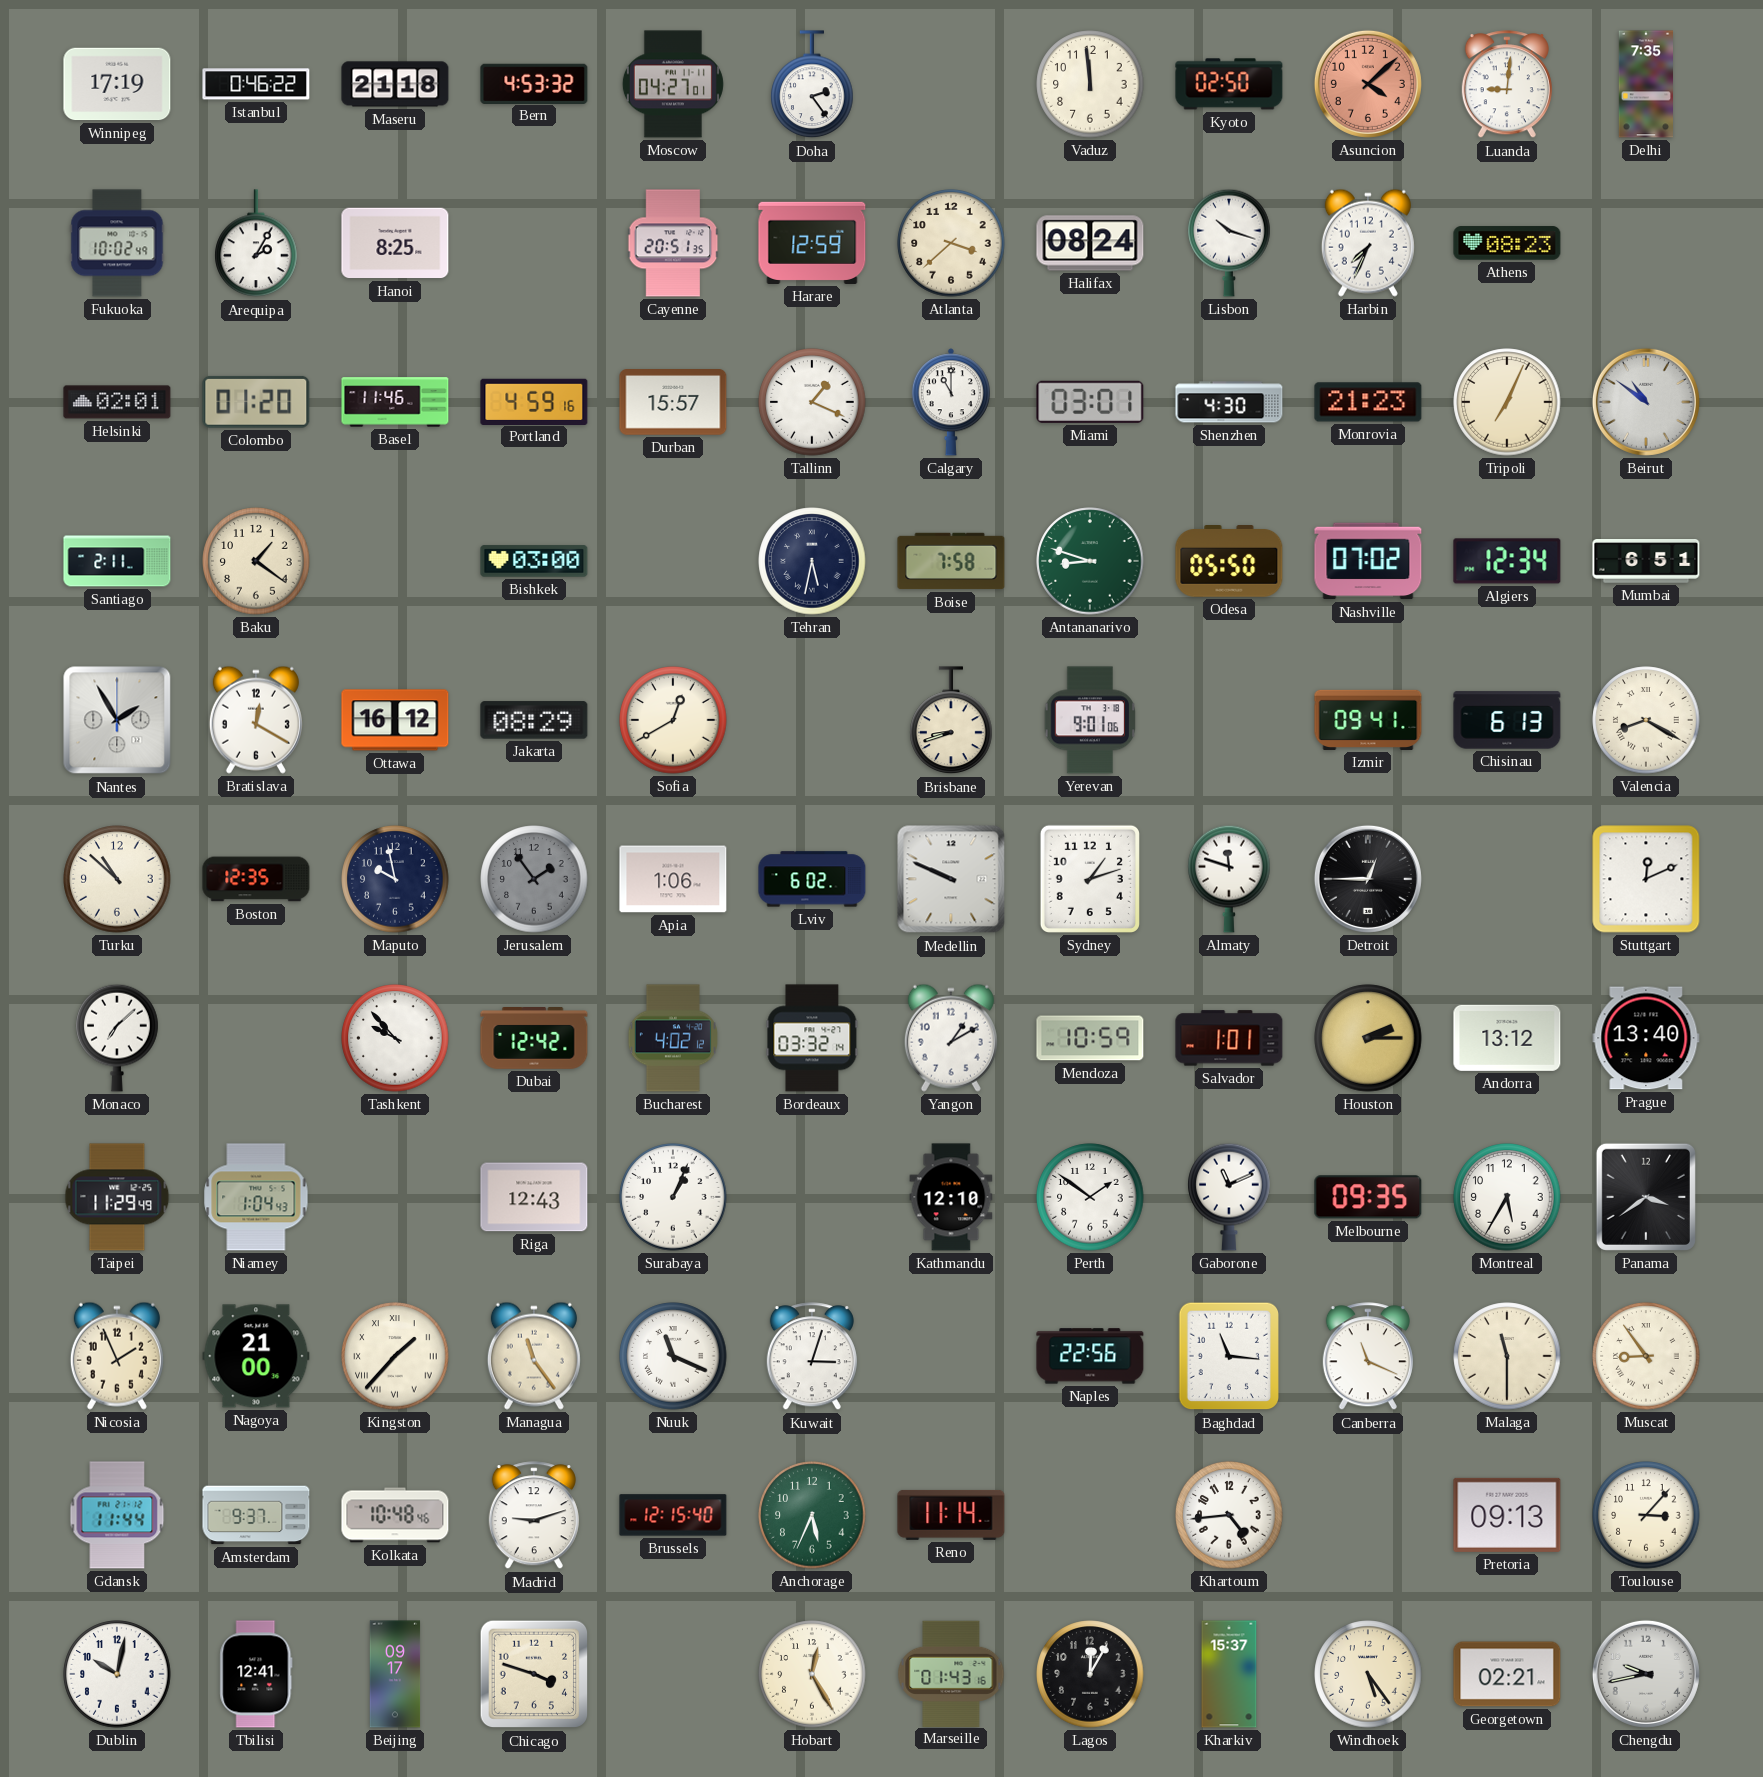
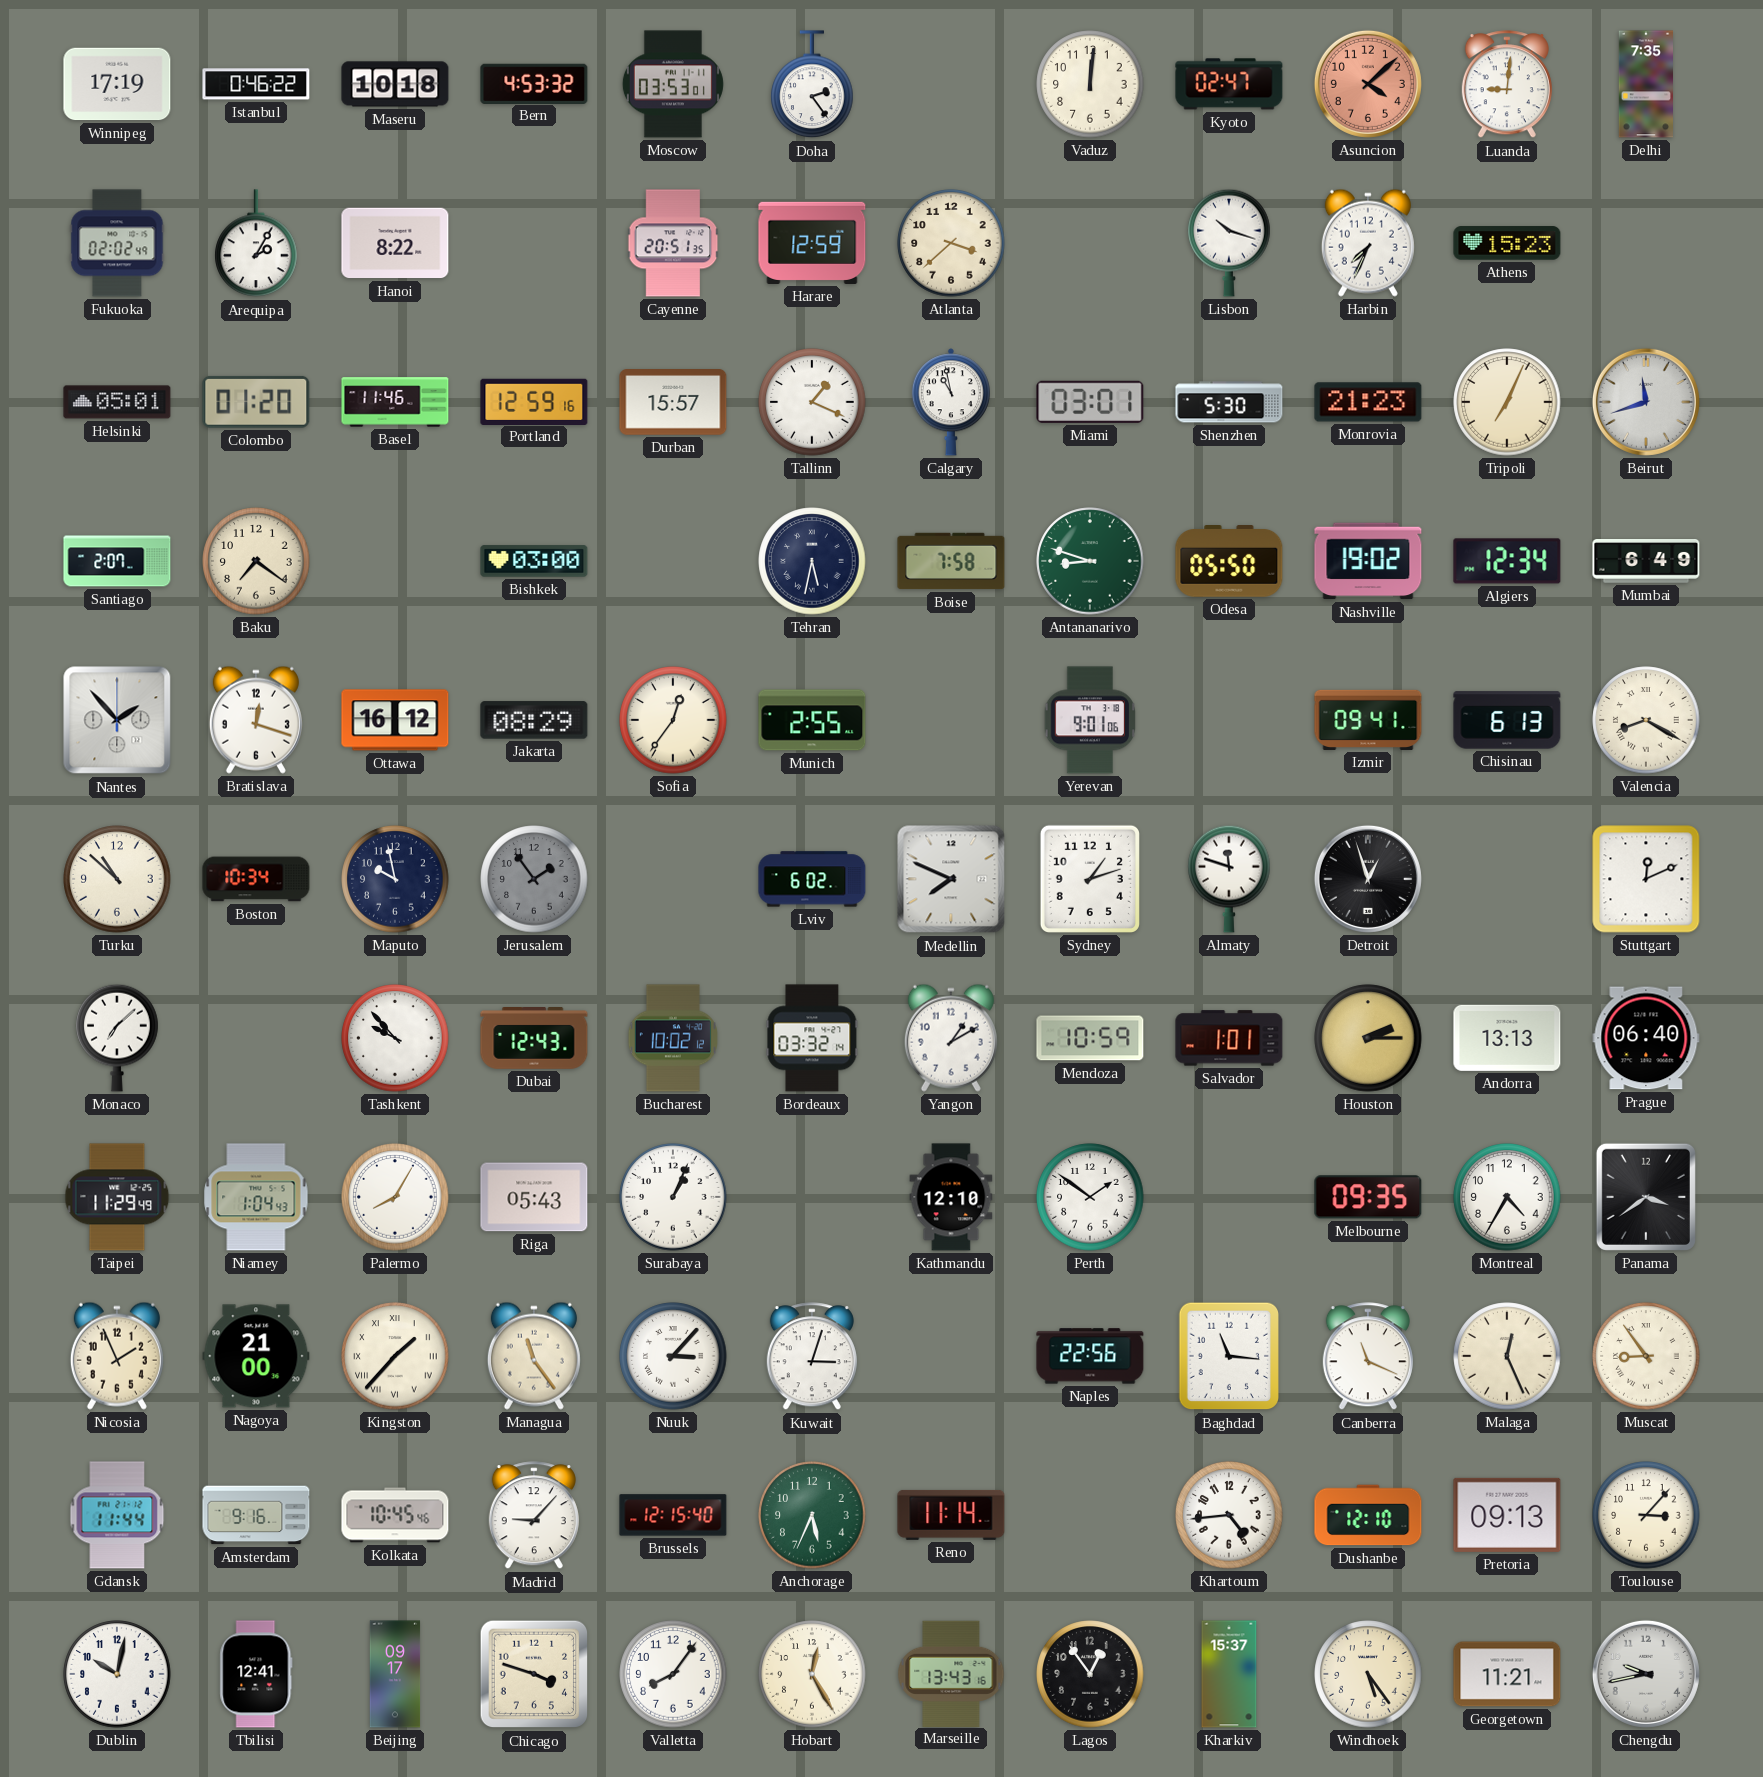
Maseru: 21:18 -> 10:18 (395, 84)
Moscow: 04:27 -> 03:53 (673, 84)
Vaduz: 11:59 -> 12:01 (1090, 84)
Kyoto: 02:50 -> 02:47 (1229, 84)
Fukuoka: 10:02 -> 02:02 (117, 243)
Hanoi: 8:25 -> 8:22 (395, 243)
Halifax: 08:24 -> none (1090, 243)
Athens: 08:23 -> 15:23 (1507, 243)
Helsinki: 02:01 -> 05:01 (117, 402)
Portland: 4:59 -> 12:59 (534, 401)
Calgary: 11:00 -> 10:58 (951, 402)
Shenzhen: 4:30 -> 5:30 (1229, 402)
Beirut: 10:51 -> 11:42 (1646, 402)
Santiago: 2:11 -> 2:07 (117, 561)
Baku: 1:21 -> 7:21 (256, 561)
Nashville: 07:02 -> 19:02 (1368, 561)
Mumbai: 6:51 -> 6:49 (1646, 562)
Nantes: 1:55 -> 1:53 (117, 720)
Bratislava: 12:20 -> 12:18 (256, 720)
Sofia: 12:40 -> 12:36 (673, 720)
Munich: none -> 2:55 (812, 720)
Brisbane: 8:42 -> none (951, 721)
Boston: 12:35 -> 10:34 (256, 879)
Apia: 1:06 -> none (673, 879)
Medellin: 9:49 -> 7:49 (951, 879)
Detroit: 12:45 -> 12:57 (1368, 879)
Dubai: 12:42 -> 12:43 (534, 1039)
Bucharest: 4:02 -> 10:02 (673, 1038)
Andorra: 13:12 -> 13:13 (1507, 1038)
Prague: 13:40 -> 06:40 (1646, 1038)
Palermo: none -> 8:05 (395, 1197)
Riga: 12:43 -> 05:43 (534, 1197)
Gaborone: 11:11 -> none (1229, 1197)
Montreal: 5:35 -> 4:35 (1507, 1197)
Nuuk: 11:19 -> 3:07 (673, 1356)
Malaga: 11:30 -> 12:26 (1507, 1356)
Amsterdam: 9:37 -> 9:16 (256, 1515)
Kolkata: 10:48 -> 10:45 (395, 1515)
Madrid: 9:12 -> 9:07 (534, 1516)
Dushanbe: none -> 12:10 (1368, 1515)
Valletta: none -> 8:06 (673, 1674)
Marseille: 01:43 -> 13:43 (951, 1673)
Lagos: 12:05 -> 12:54 (1090, 1674)
Georgetown: 02:21 -> 11:21 (1507, 1674)
